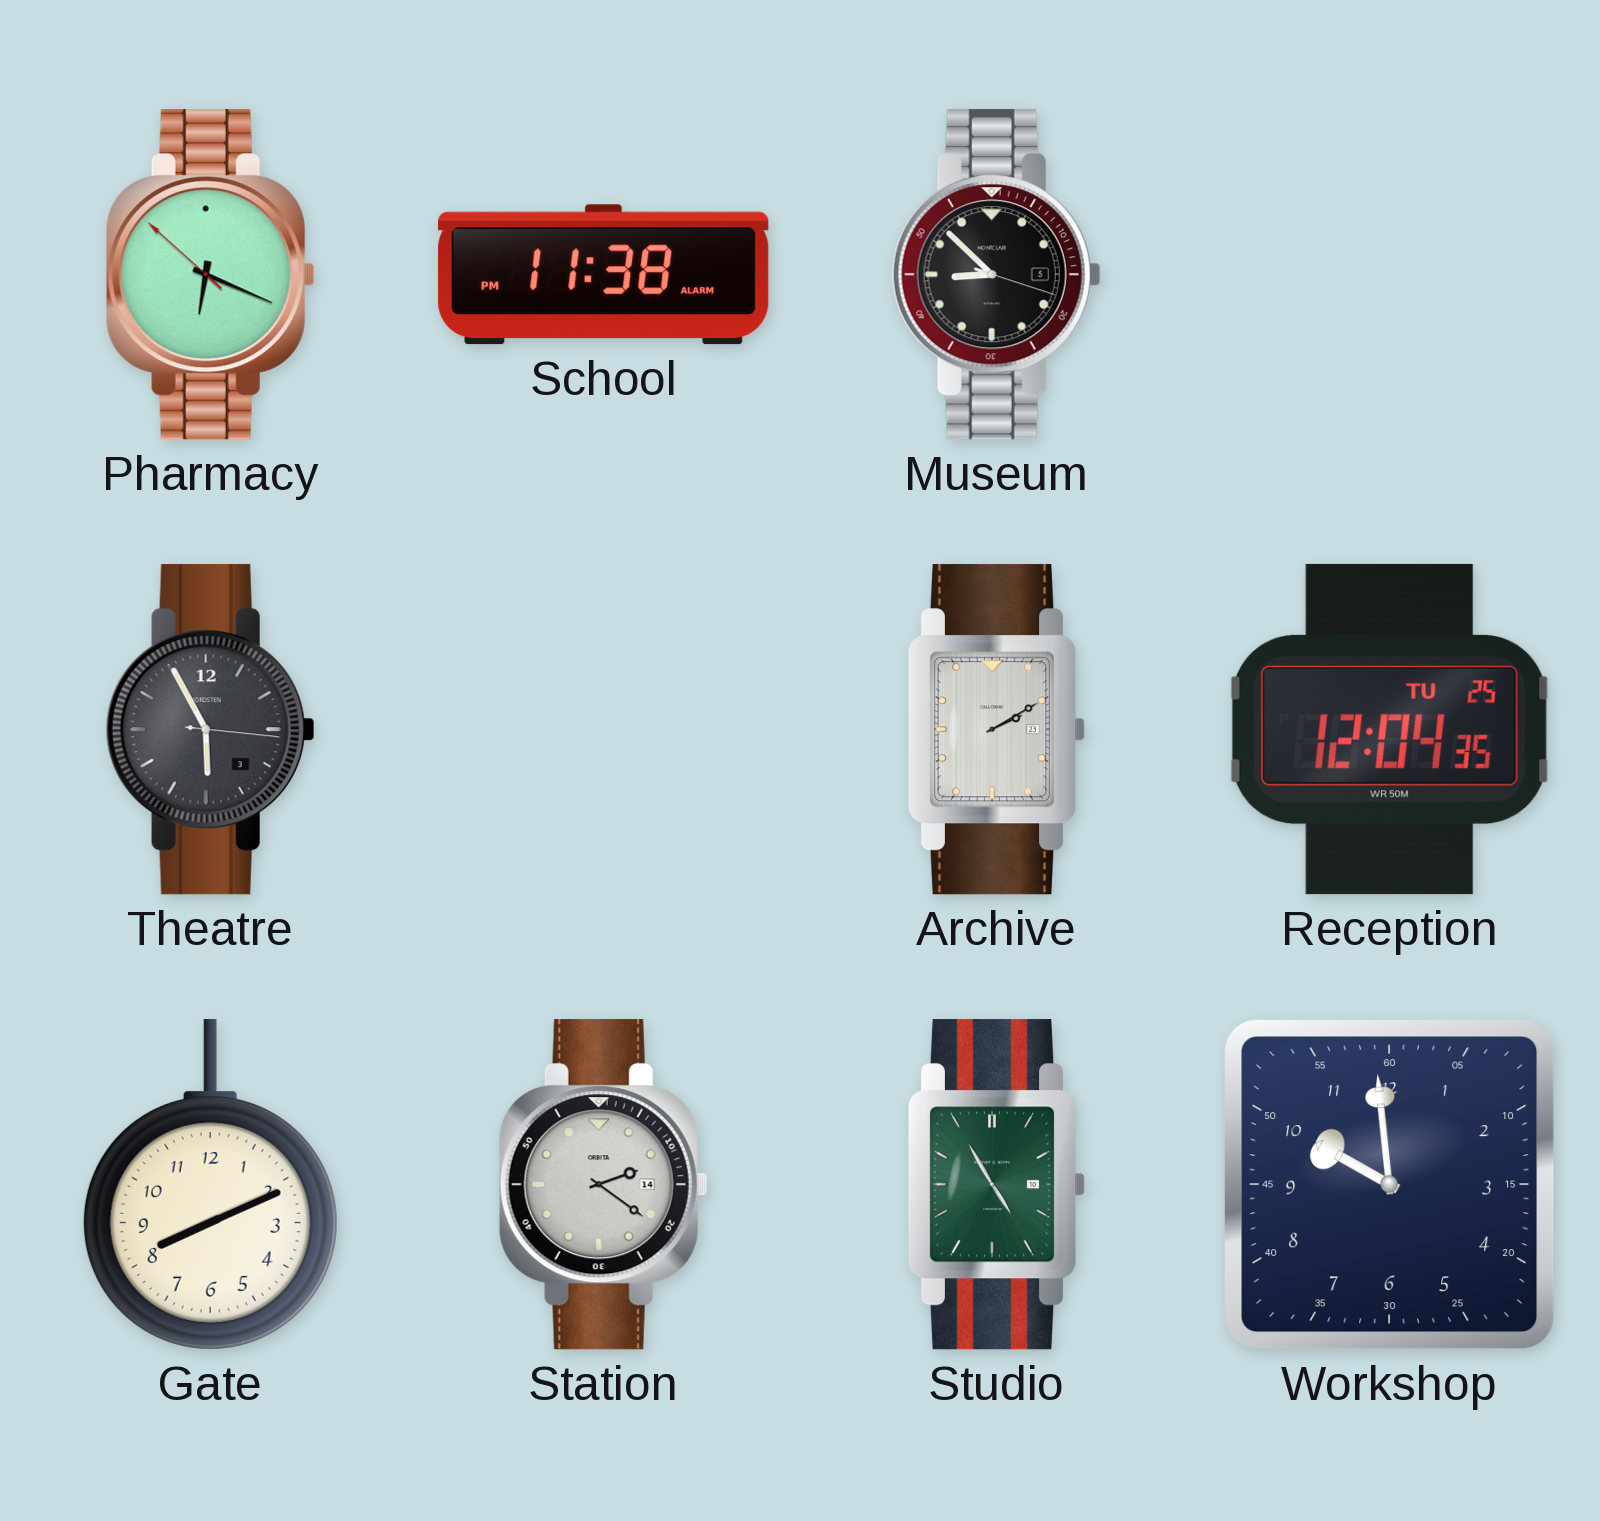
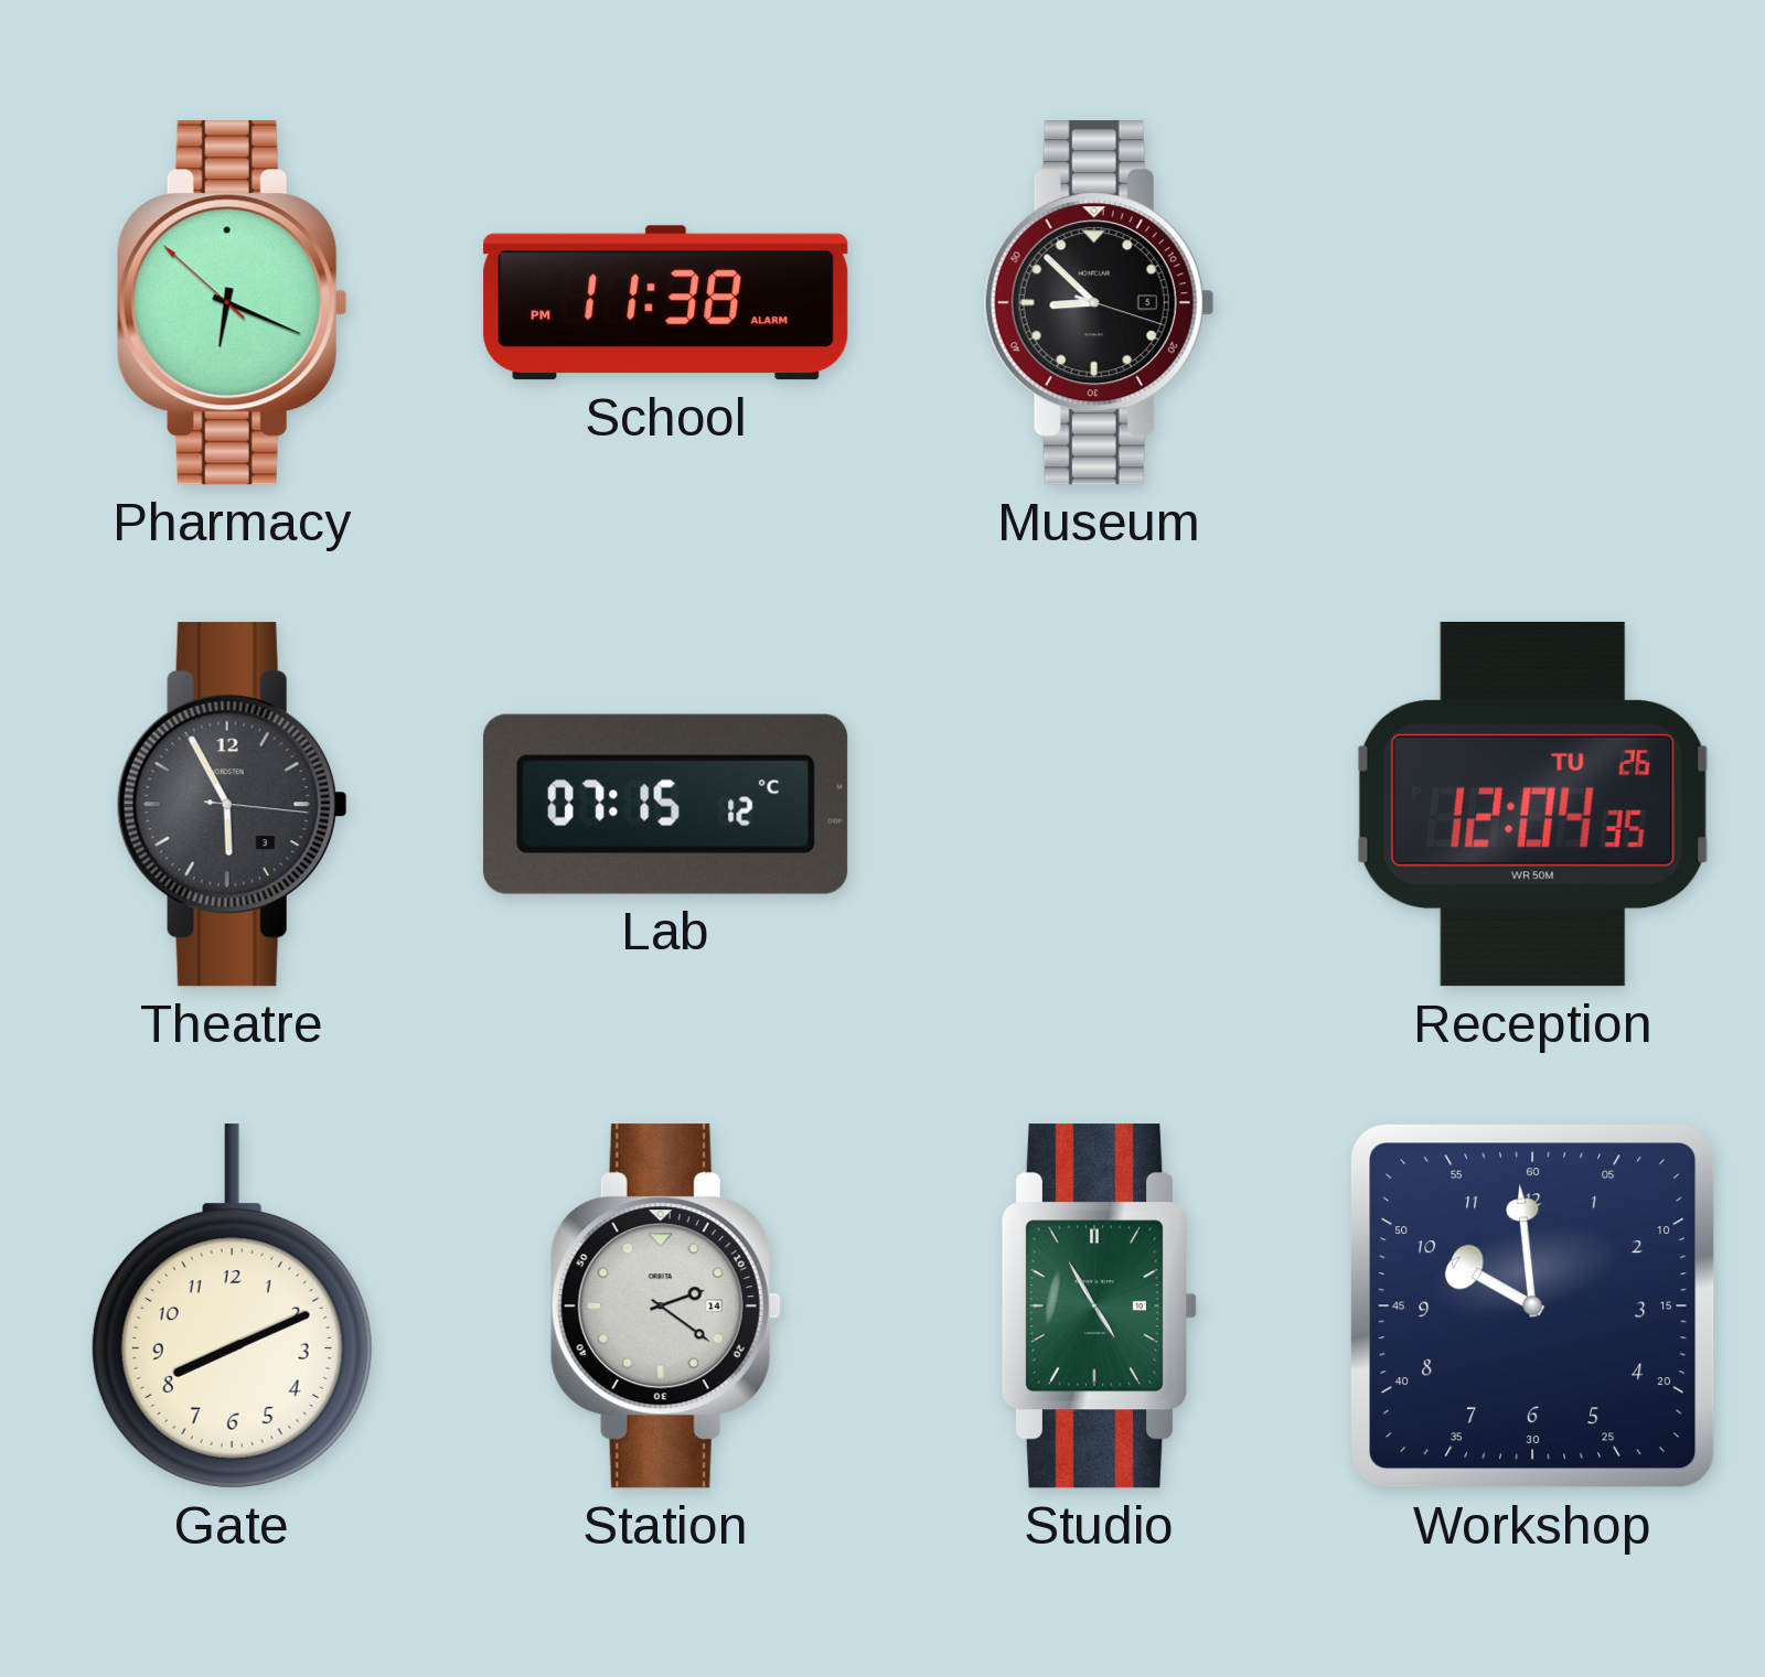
Lab: none -> 07:15 (665, 804)
Archive: 2:10 -> none (997, 730)
Reception date: TU 25 -> TU 26 (1532, 804)
